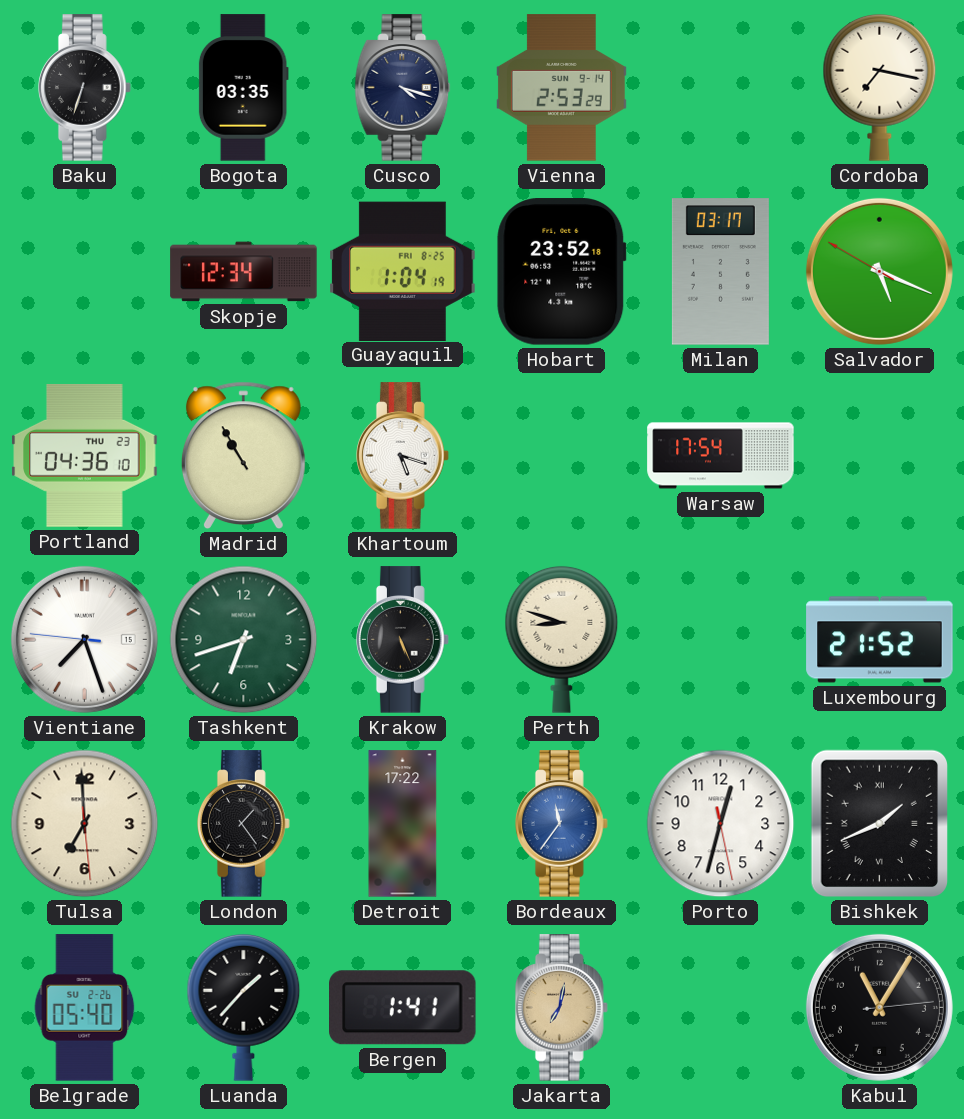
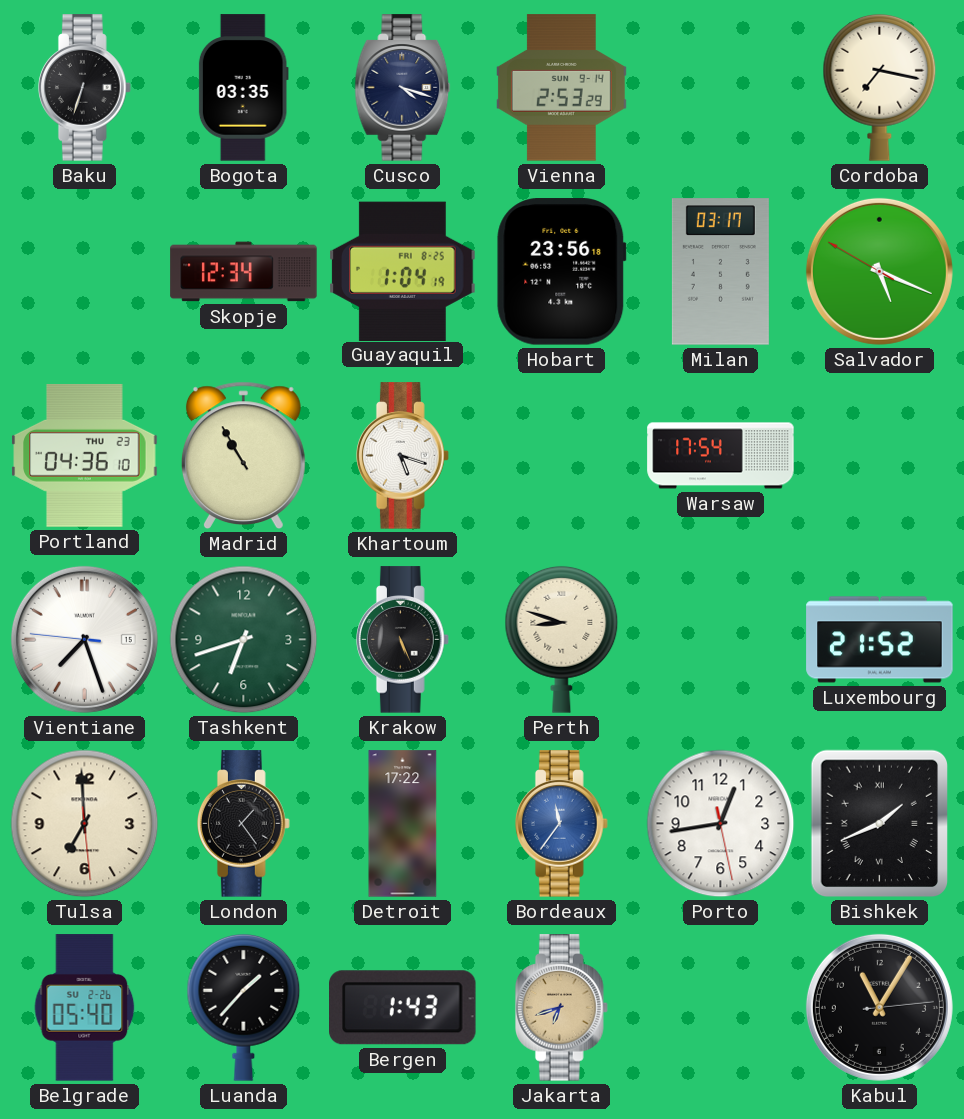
Hobart: 23:52 -> 23:56 (562, 272)
Porto: 12:32 -> 12:43 (721, 824)
Bergen: 1:41 -> 1:43 (403, 1008)
Jakarta: 7:02 -> 6:42 (562, 1008)
